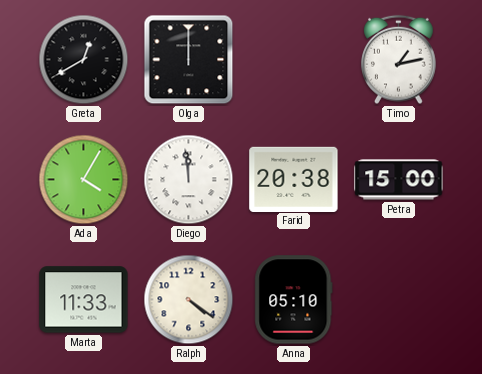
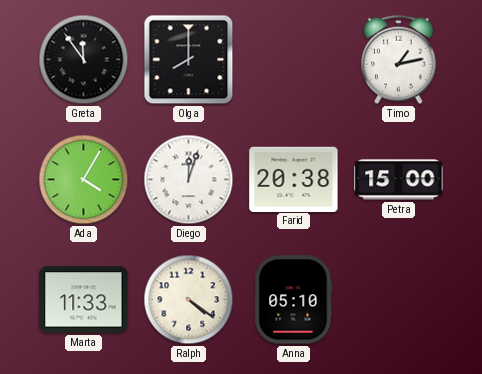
Greta: 12:40 -> 11:54 (84, 60)
Olga: 12:00 -> 8:00 (189, 60)
Diego: 11:59 -> 12:03 (189, 180)
